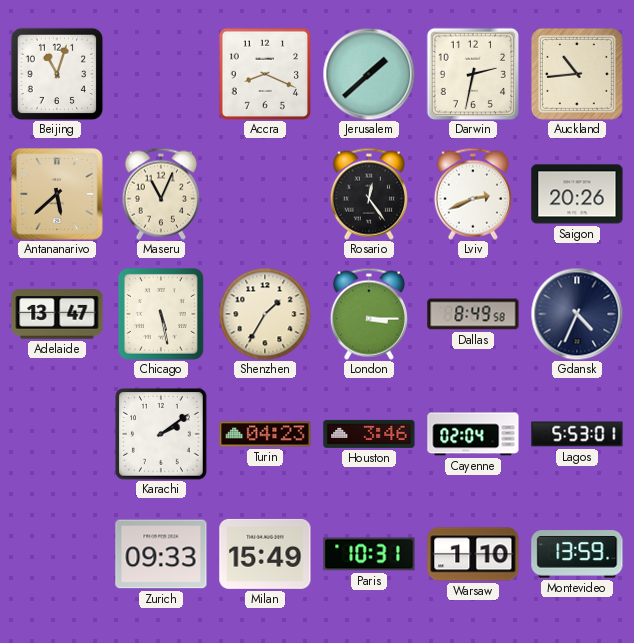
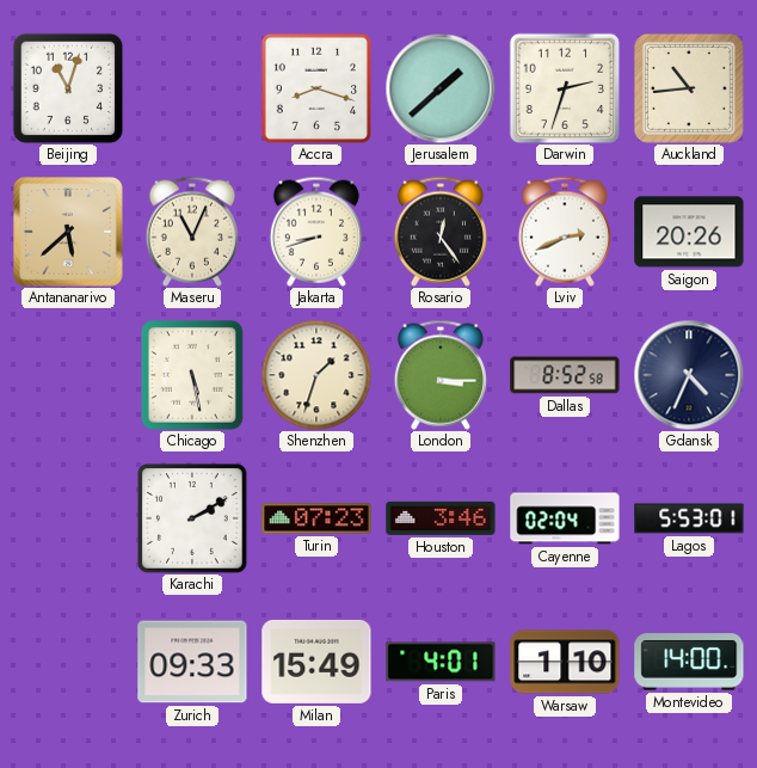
Accra: 8:19 -> 8:18 (315, 87)
Darwin: 2:32 -> 2:33 (564, 87)
Jakarta: none -> 8:42 (316, 232)
Adelaide: 13:47 -> none (57, 314)
Shenzhen: 1:35 -> 1:33 (316, 375)
Dallas: 8:49 -> 8:52 (565, 375)
Karachi: 2:09 -> 2:10 (193, 520)
Turin: 04:23 -> 07:23 (316, 518)
Paris: 10:31 -> 4:01 (441, 662)
Montevideo: 13:59 -> 14:00 (689, 662)
